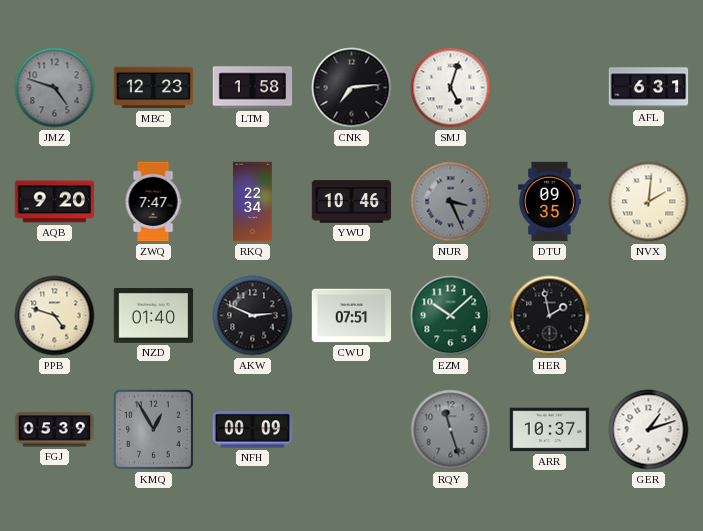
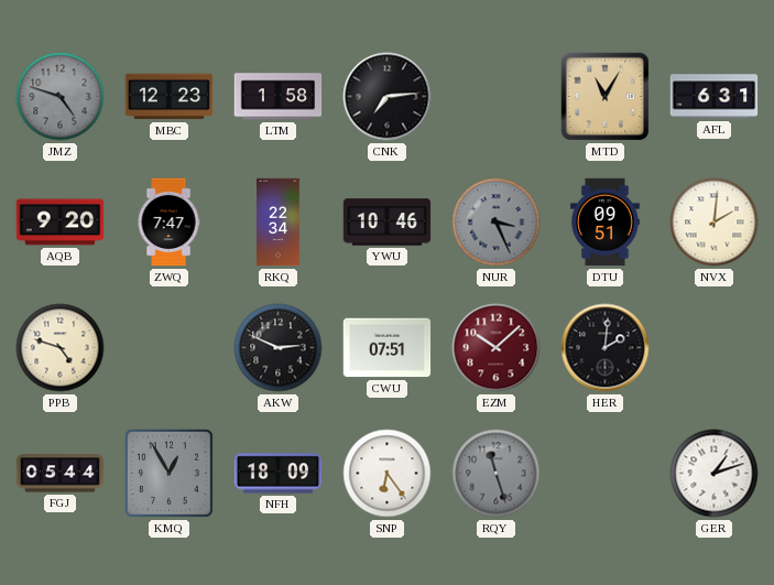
SMJ: 5:03 -> none (451, 88)
MTD: none -> 11:05 (606, 97)
DTU: 09:35 -> 09:51 (604, 223)
NZD: 01:40 -> none (154, 315)
EZM dial: green -> burgundy (497, 348)
HER: 1:58 -> 2:01 (606, 348)
FGJ: 05:39 -> 05:44 (61, 474)
NFH: 00:09 -> 18:09 (279, 474)
SNP: none -> 6:24 (388, 474)
ARR: 10:37 -> none (550, 430)
